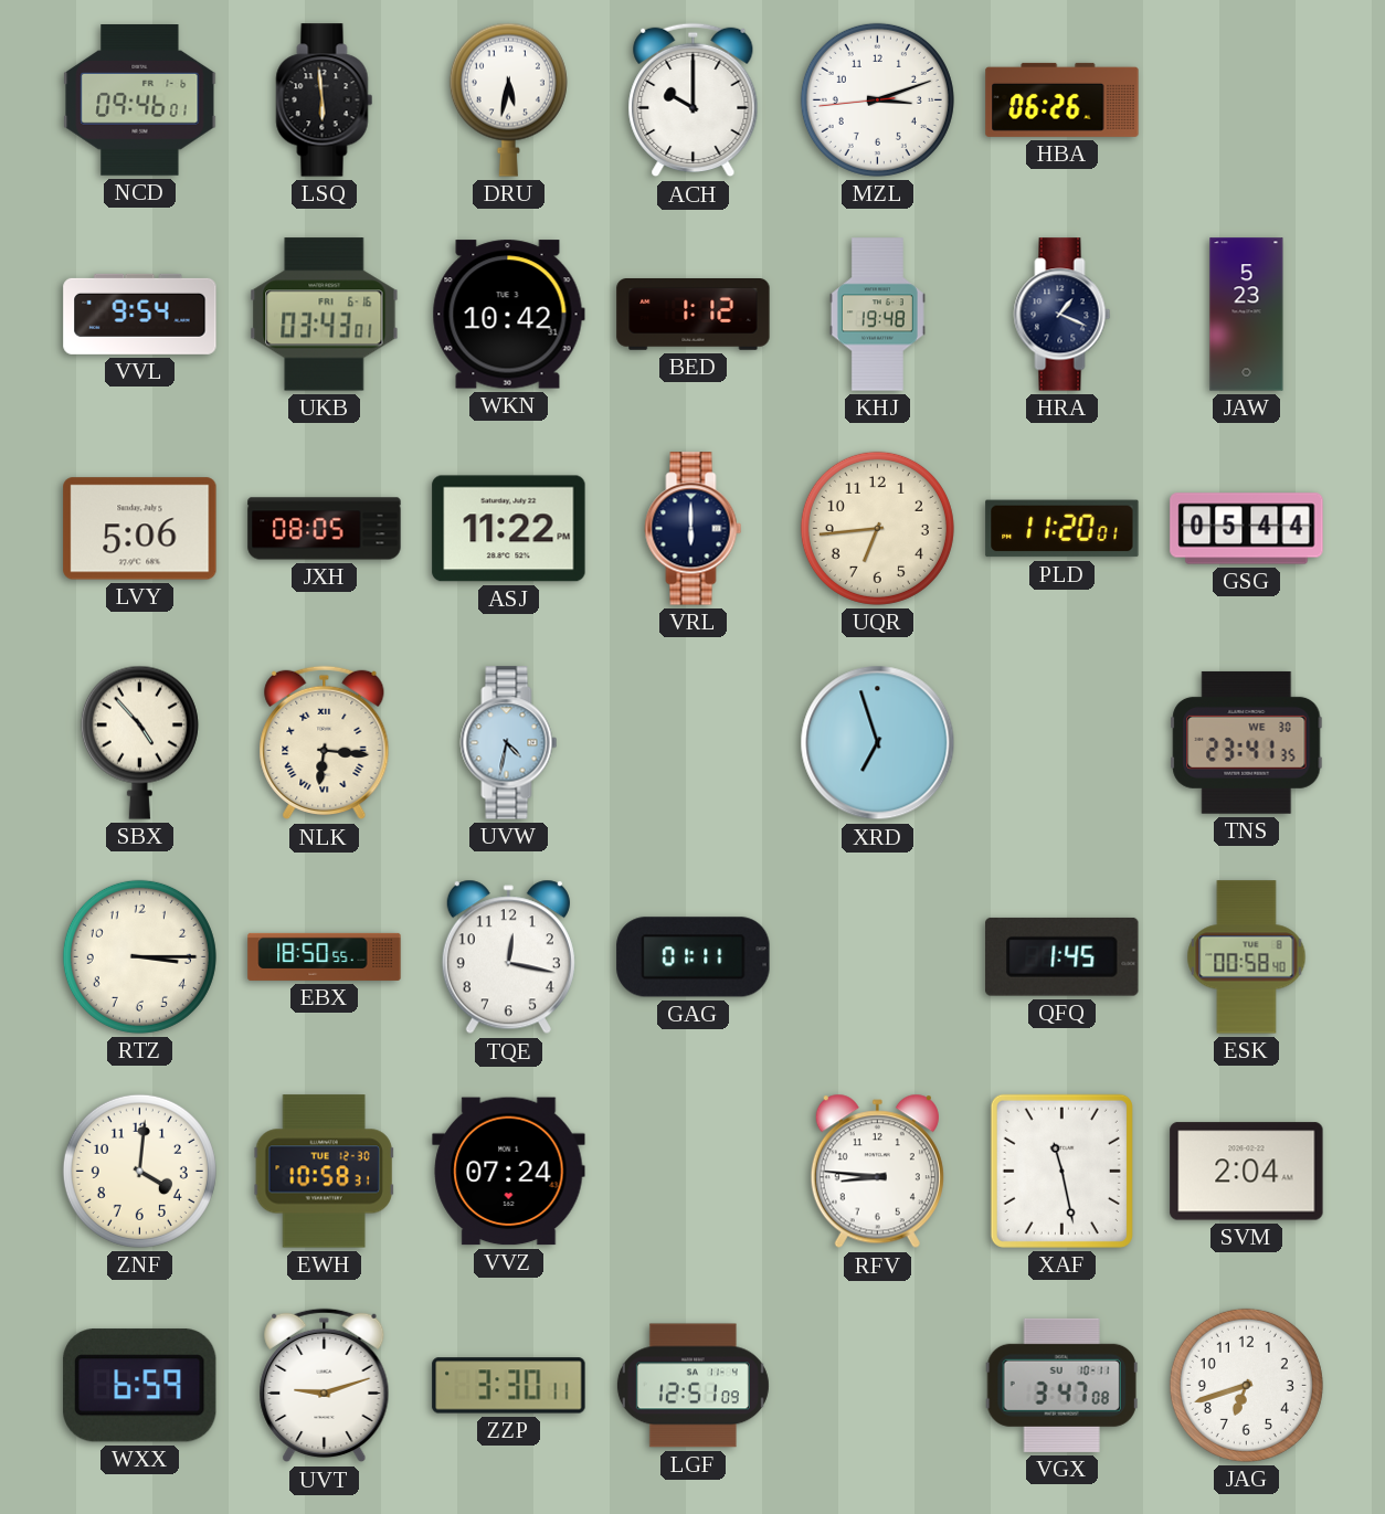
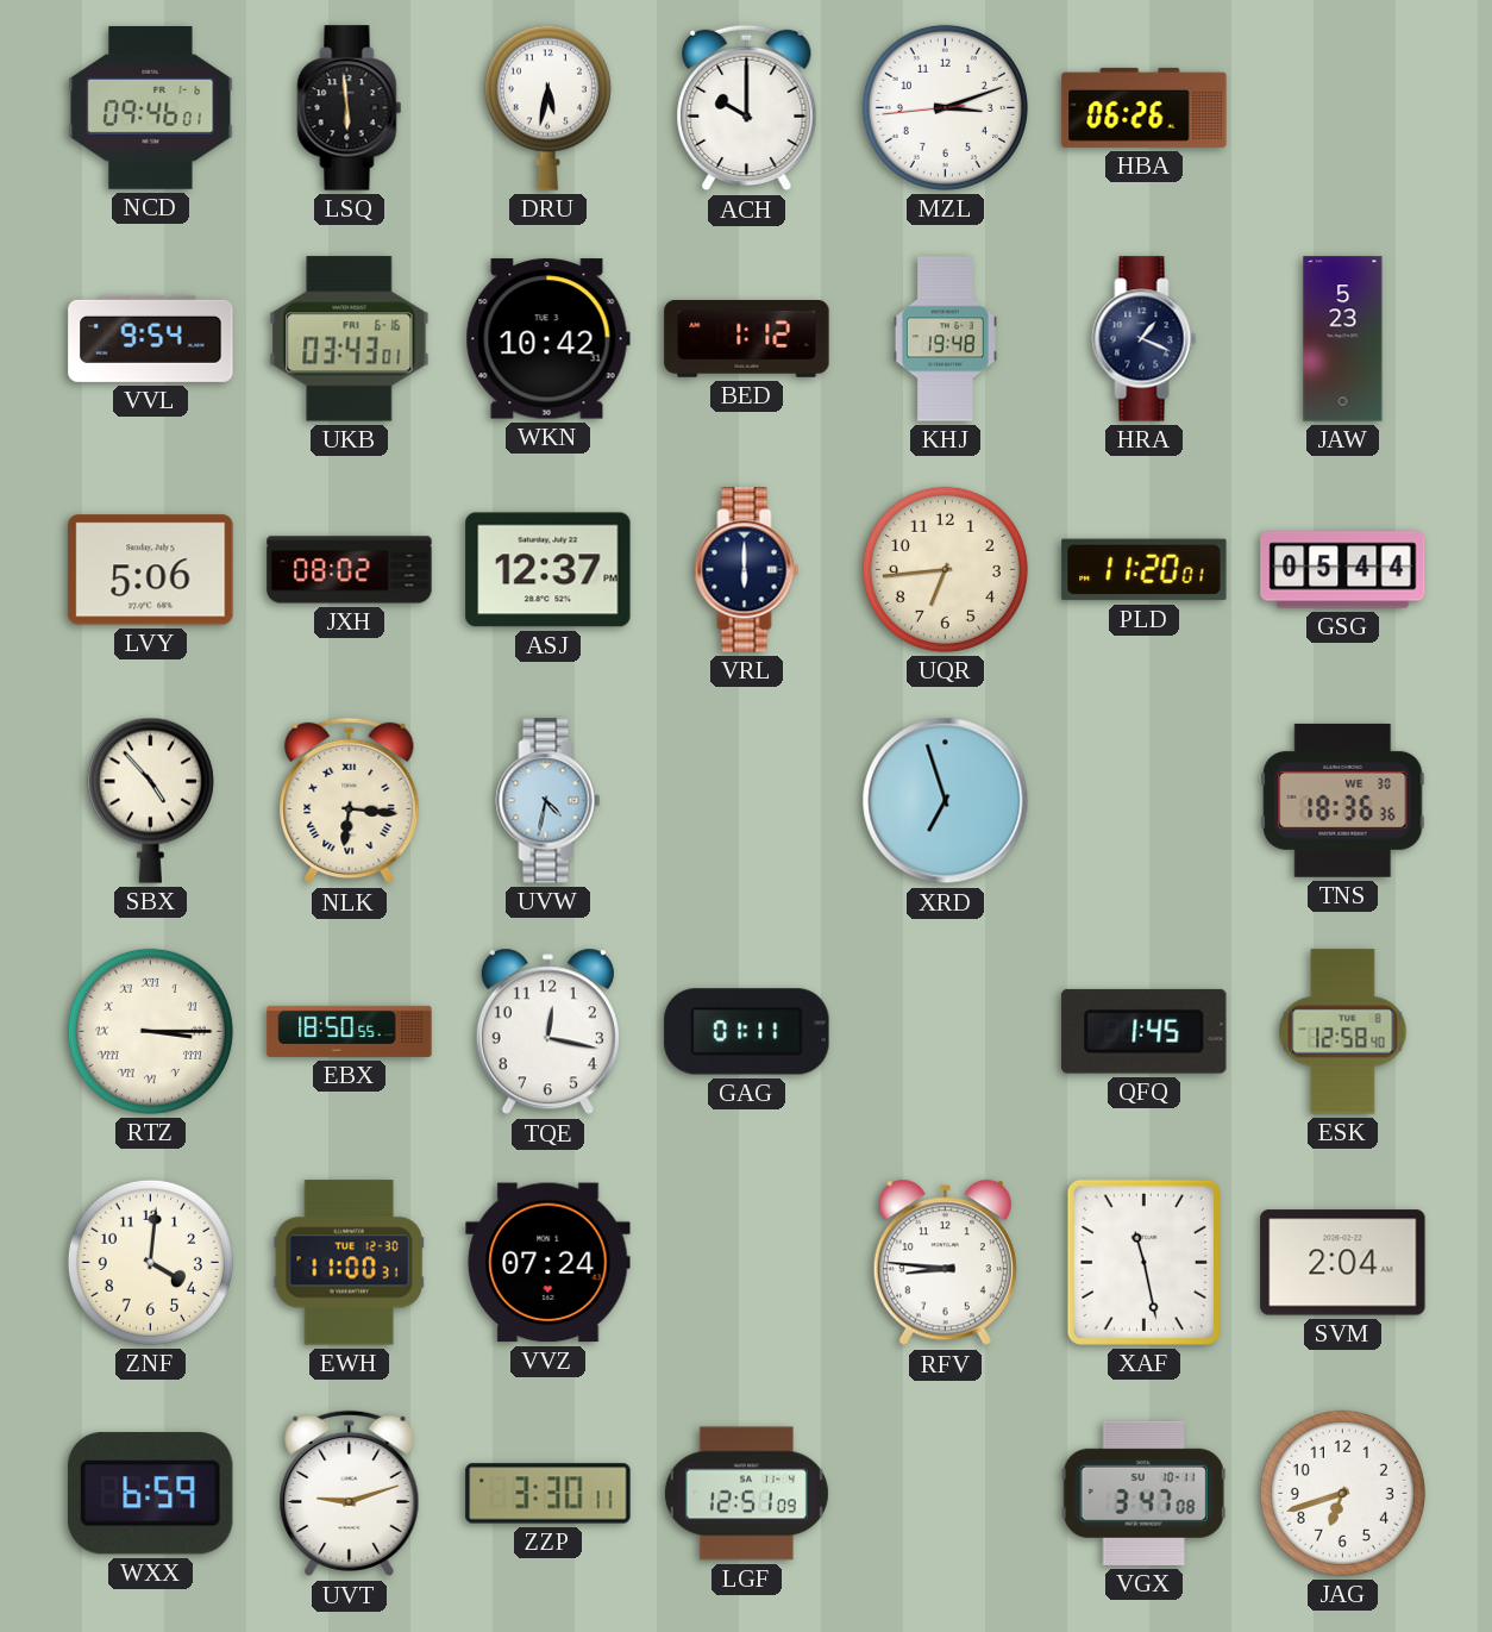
JXH: 08:05 -> 08:02 (350, 570)
ASJ: 11:22 -> 12:37 (548, 570)
TNS: 23:41 -> 18:36 (1343, 800)
RTZ numerals: Arabic -> Roman (150, 1031)
ESK: 00:58 -> 12:58 (1343, 1032)
EWH: 10:58 -> 11:00 (349, 1263)
